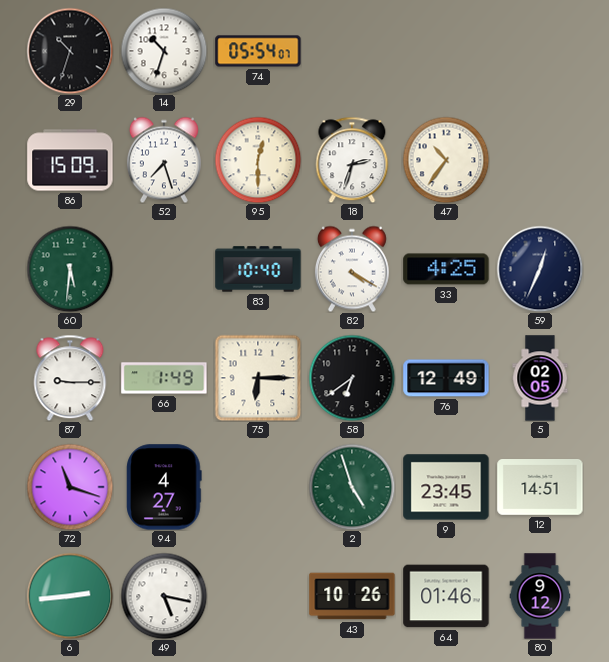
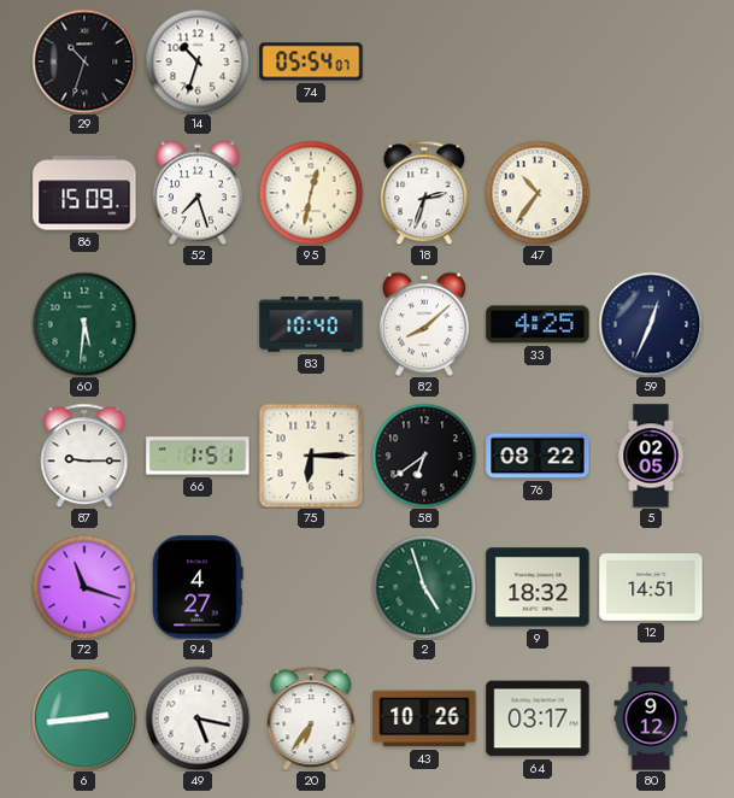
95: 12:30 -> 12:32 (311, 193)
82: 4:20 -> 8:08 (424, 324)
66: 1:49 -> 1:51 (198, 456)
76: 12:49 -> 08:22 (538, 456)
9: 23:45 -> 18:32 (538, 587)
20: none -> 6:36 (311, 718)
64: 01:46 -> 03:17 (538, 718)
